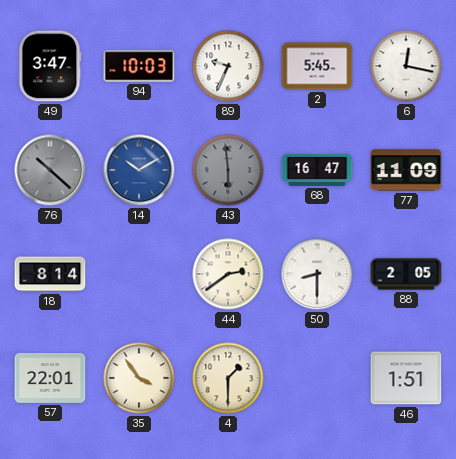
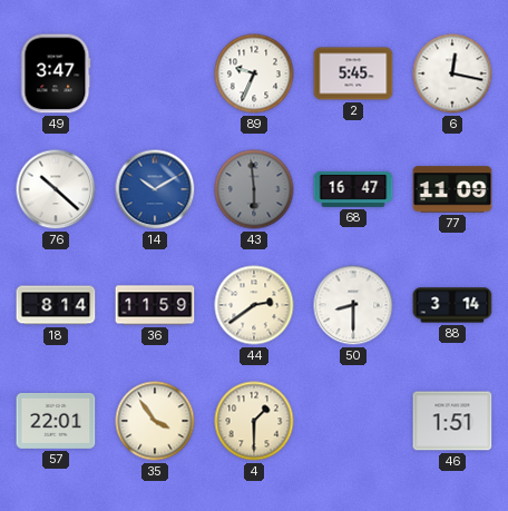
94: 10:03 -> none (139, 66)
76 dial: grey -> white (56, 189)
36: none -> 11:59 (155, 305)
88: 2:05 -> 3:14 (452, 305)
